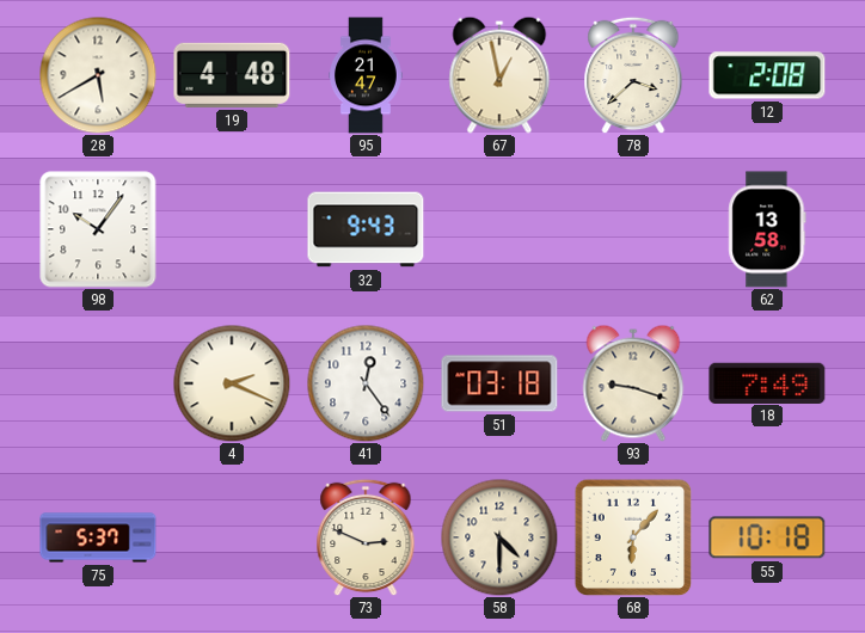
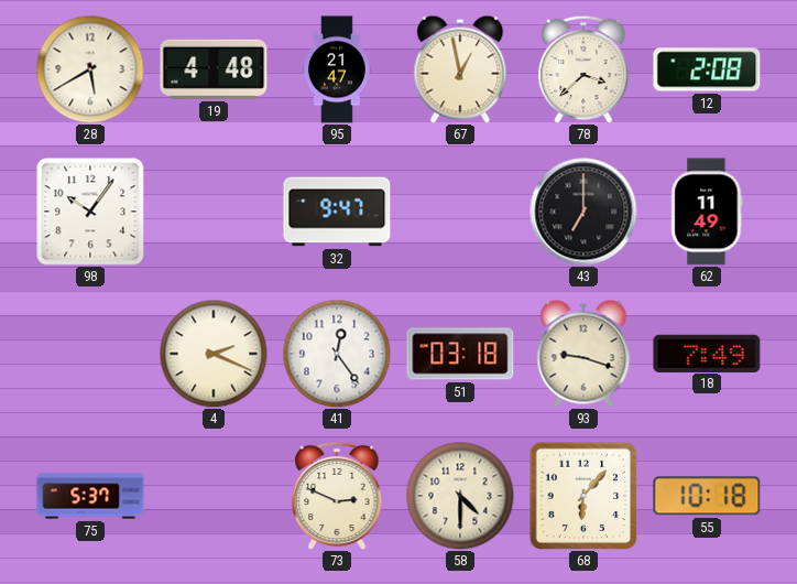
32: 9:43 -> 9:47 (337, 212)
43: none -> 7:00 (583, 212)
62: 13:58 -> 11:49 (707, 212)
